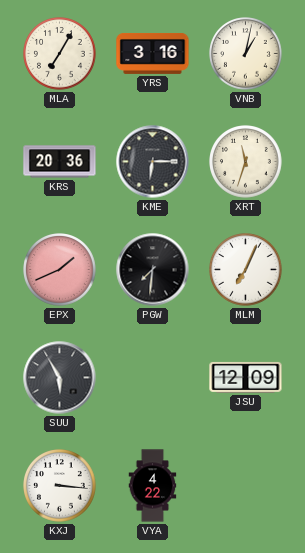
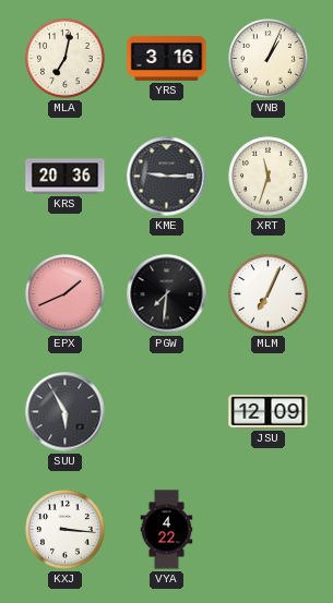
MLA: 7:05 -> 7:02 (66, 59)
VNB: 1:02 -> 1:04 (269, 59)
KME: 6:15 -> 9:15 (167, 177)
